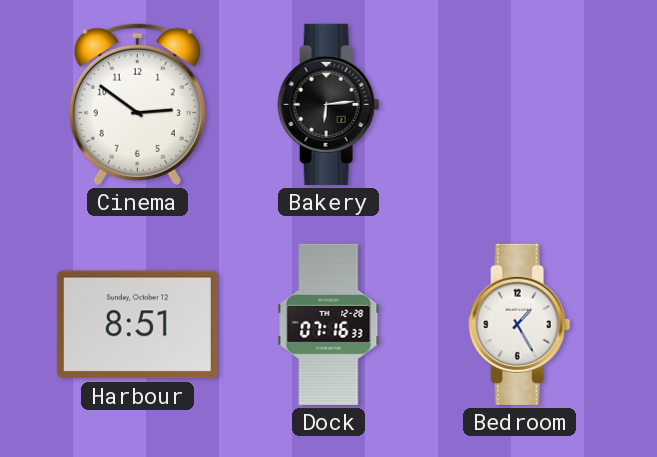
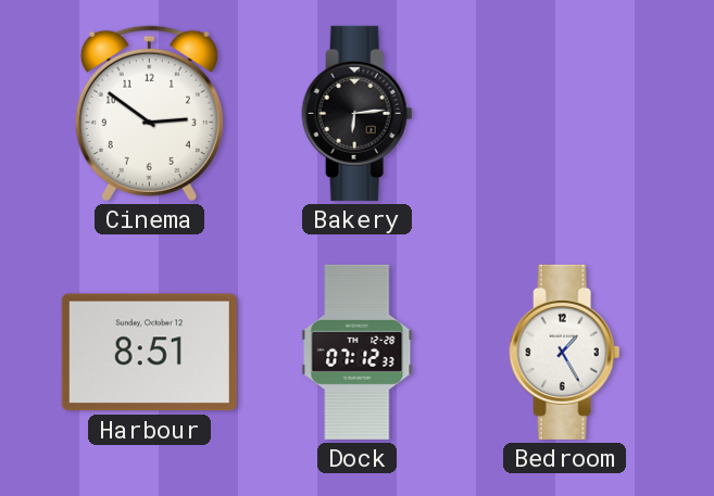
Dock: 07:16 -> 07:12 (358, 352)
